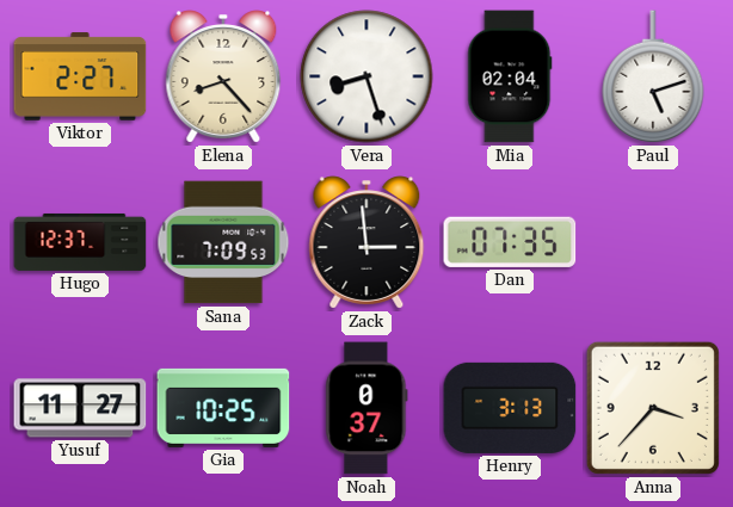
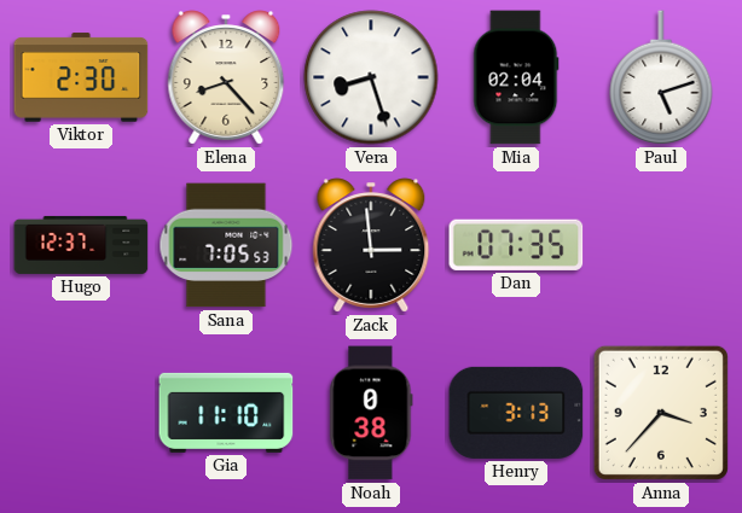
Viktor: 2:27 -> 2:30 (81, 77)
Sana: 7:09 -> 7:05 (226, 245)
Yusuf: 11:27 -> none (80, 408)
Gia: 10:25 -> 11:10 (226, 413)
Noah: 0:37 -> 0:38 (371, 413)
